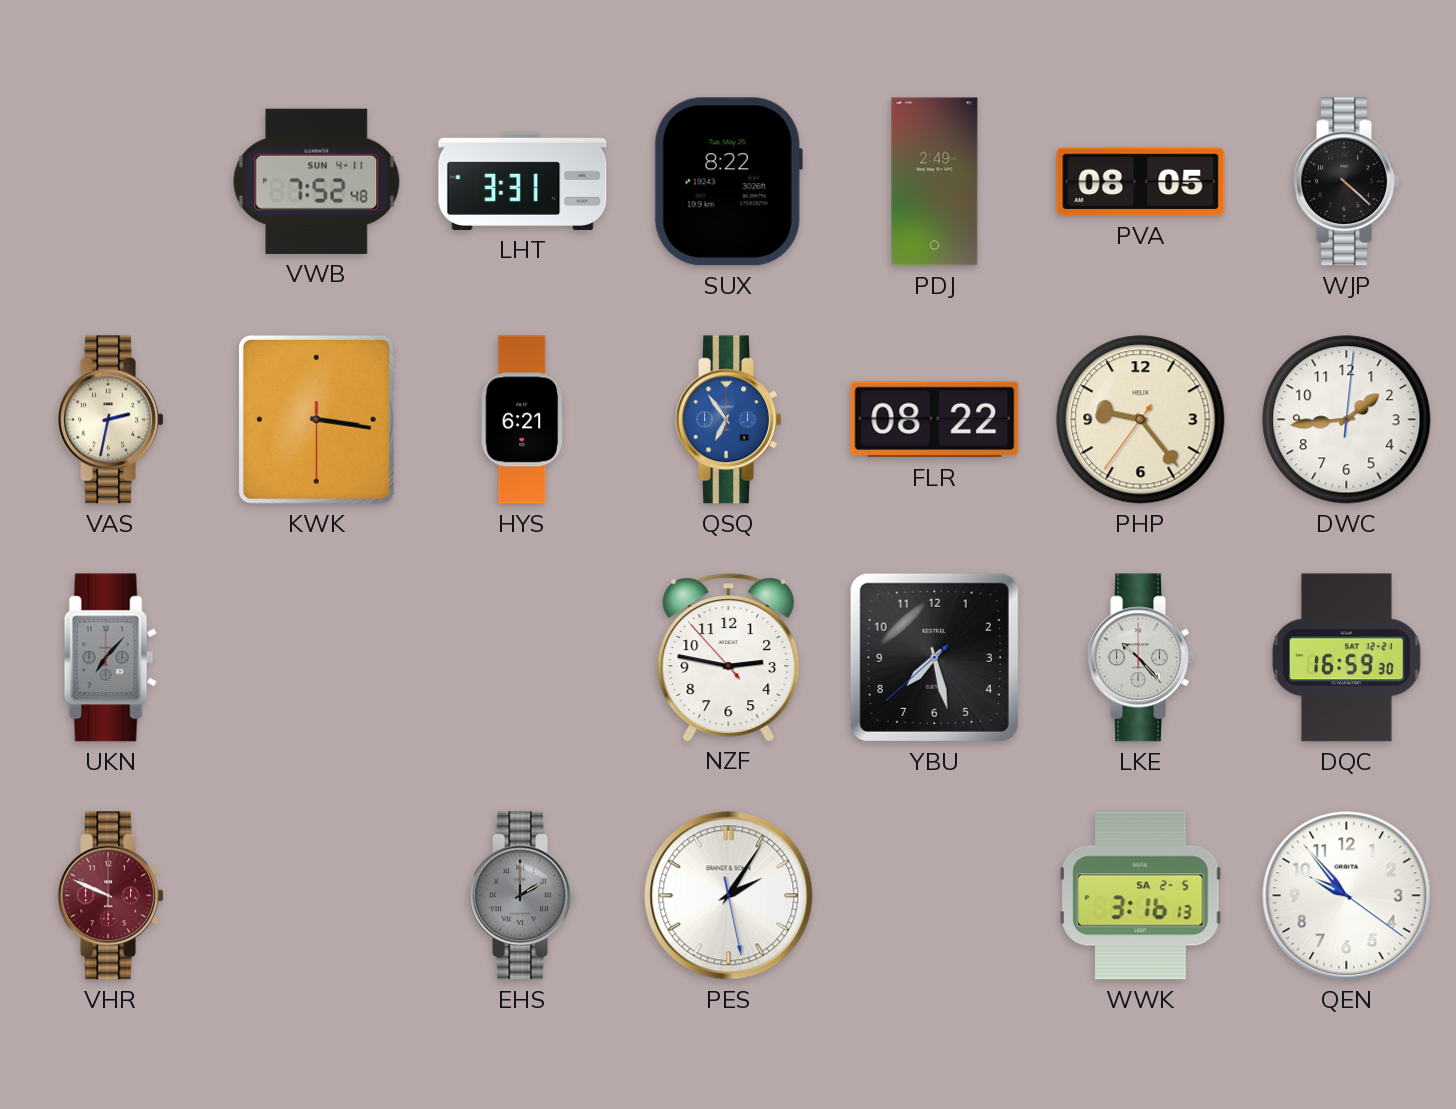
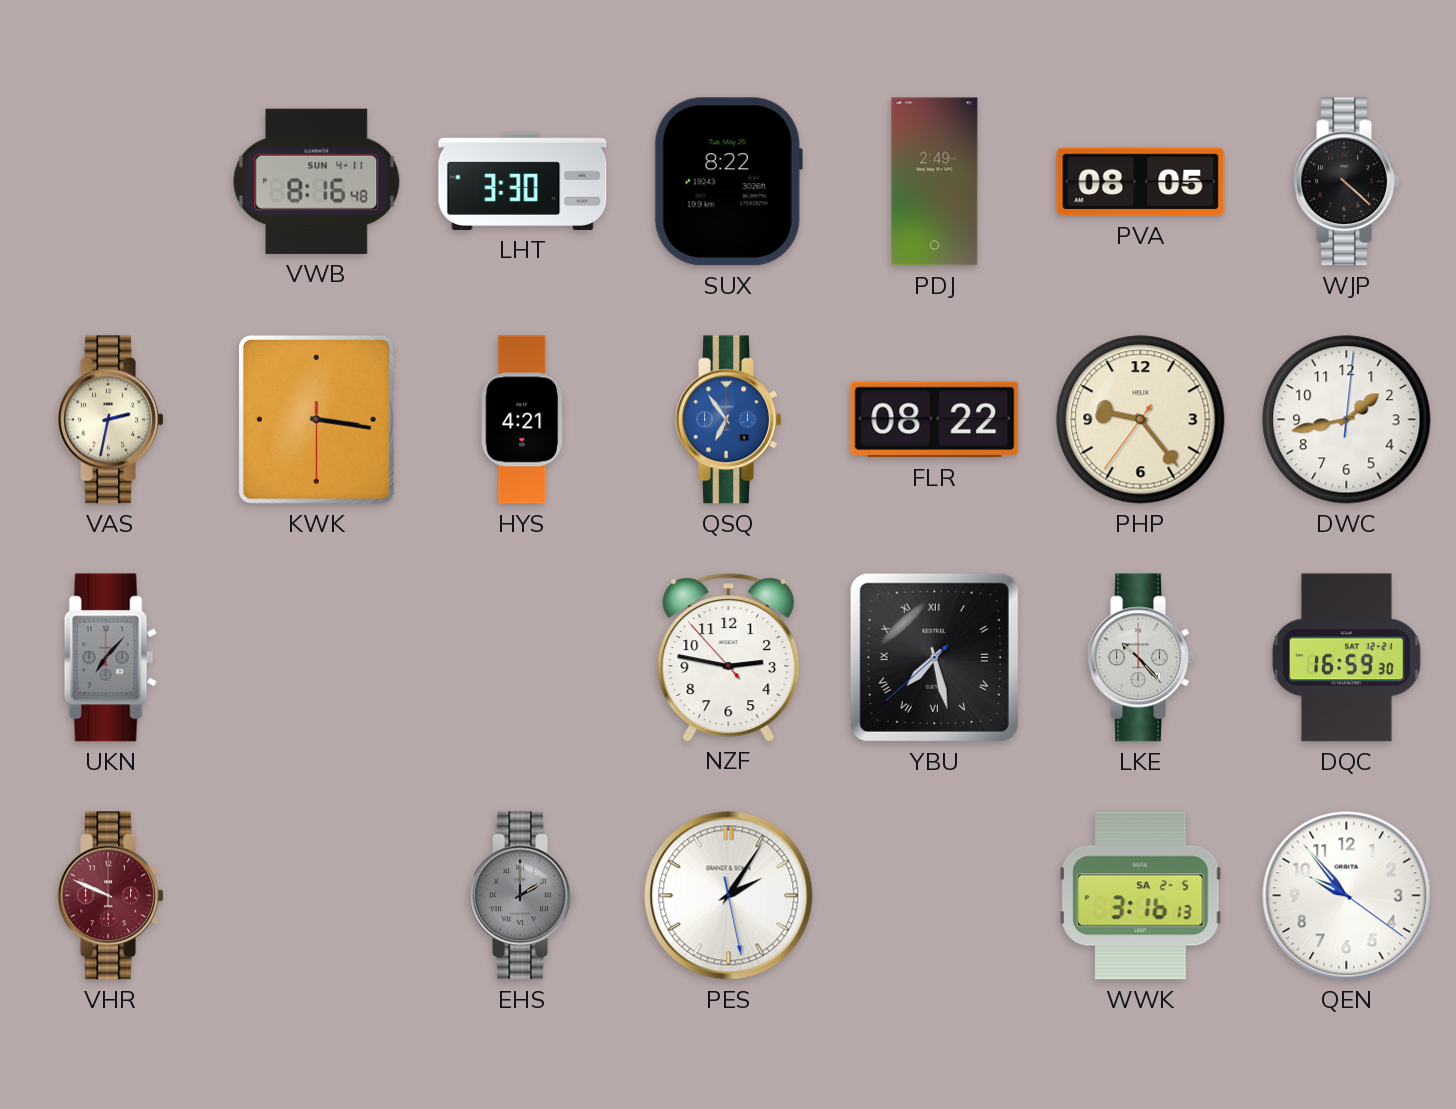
VWB: 7:52 -> 8:16 (317, 181)
LHT: 3:31 -> 3:30 (523, 181)
HYS: 6:21 -> 4:21 (522, 420)
DWC: 1:44 -> 1:43 (1347, 420)
YBU numerals: Arabic -> Roman (934, 657)
